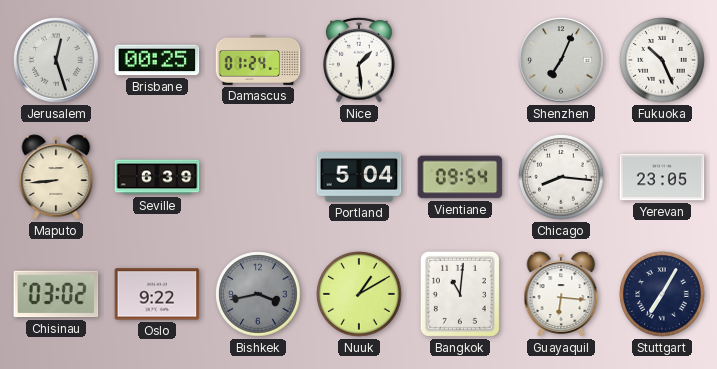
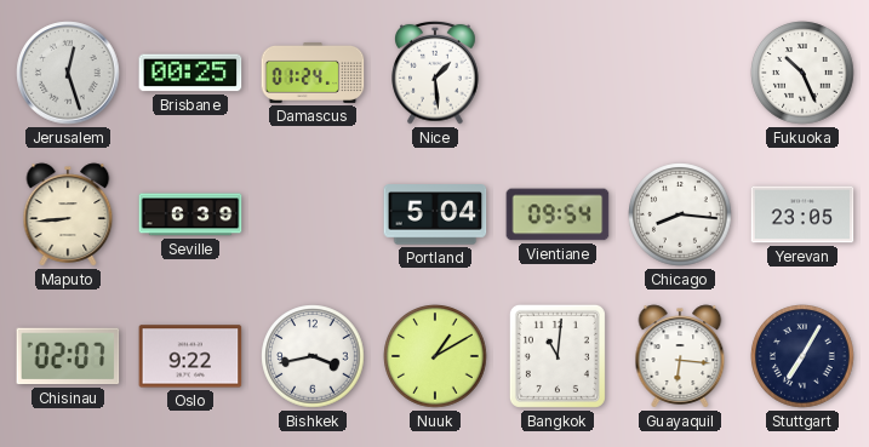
Shenzhen: 7:04 -> none (561, 60)
Chisinau: 03:02 -> 02:07 (68, 356)
Bishkek dial: grey -> white (313, 356)
